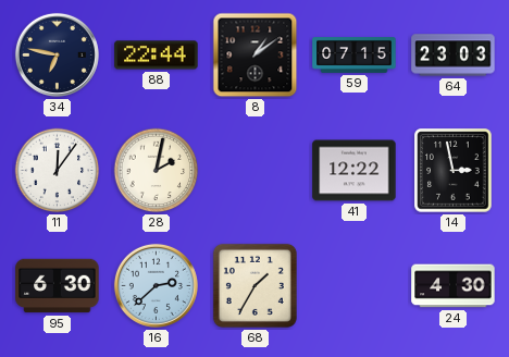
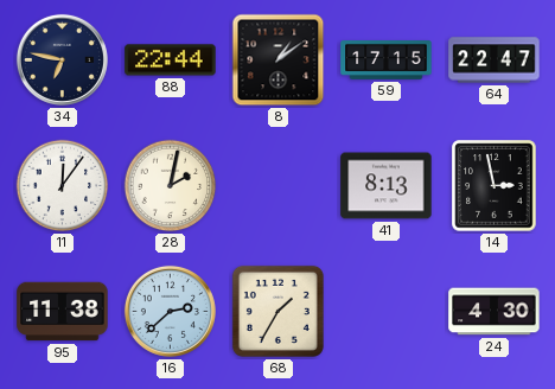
59: 07:15 -> 17:15 (387, 60)
64: 23:03 -> 22:47 (495, 60)
41: 12:22 -> 8:13 (387, 186)
95: 6:30 -> 11:38 (63, 312)
